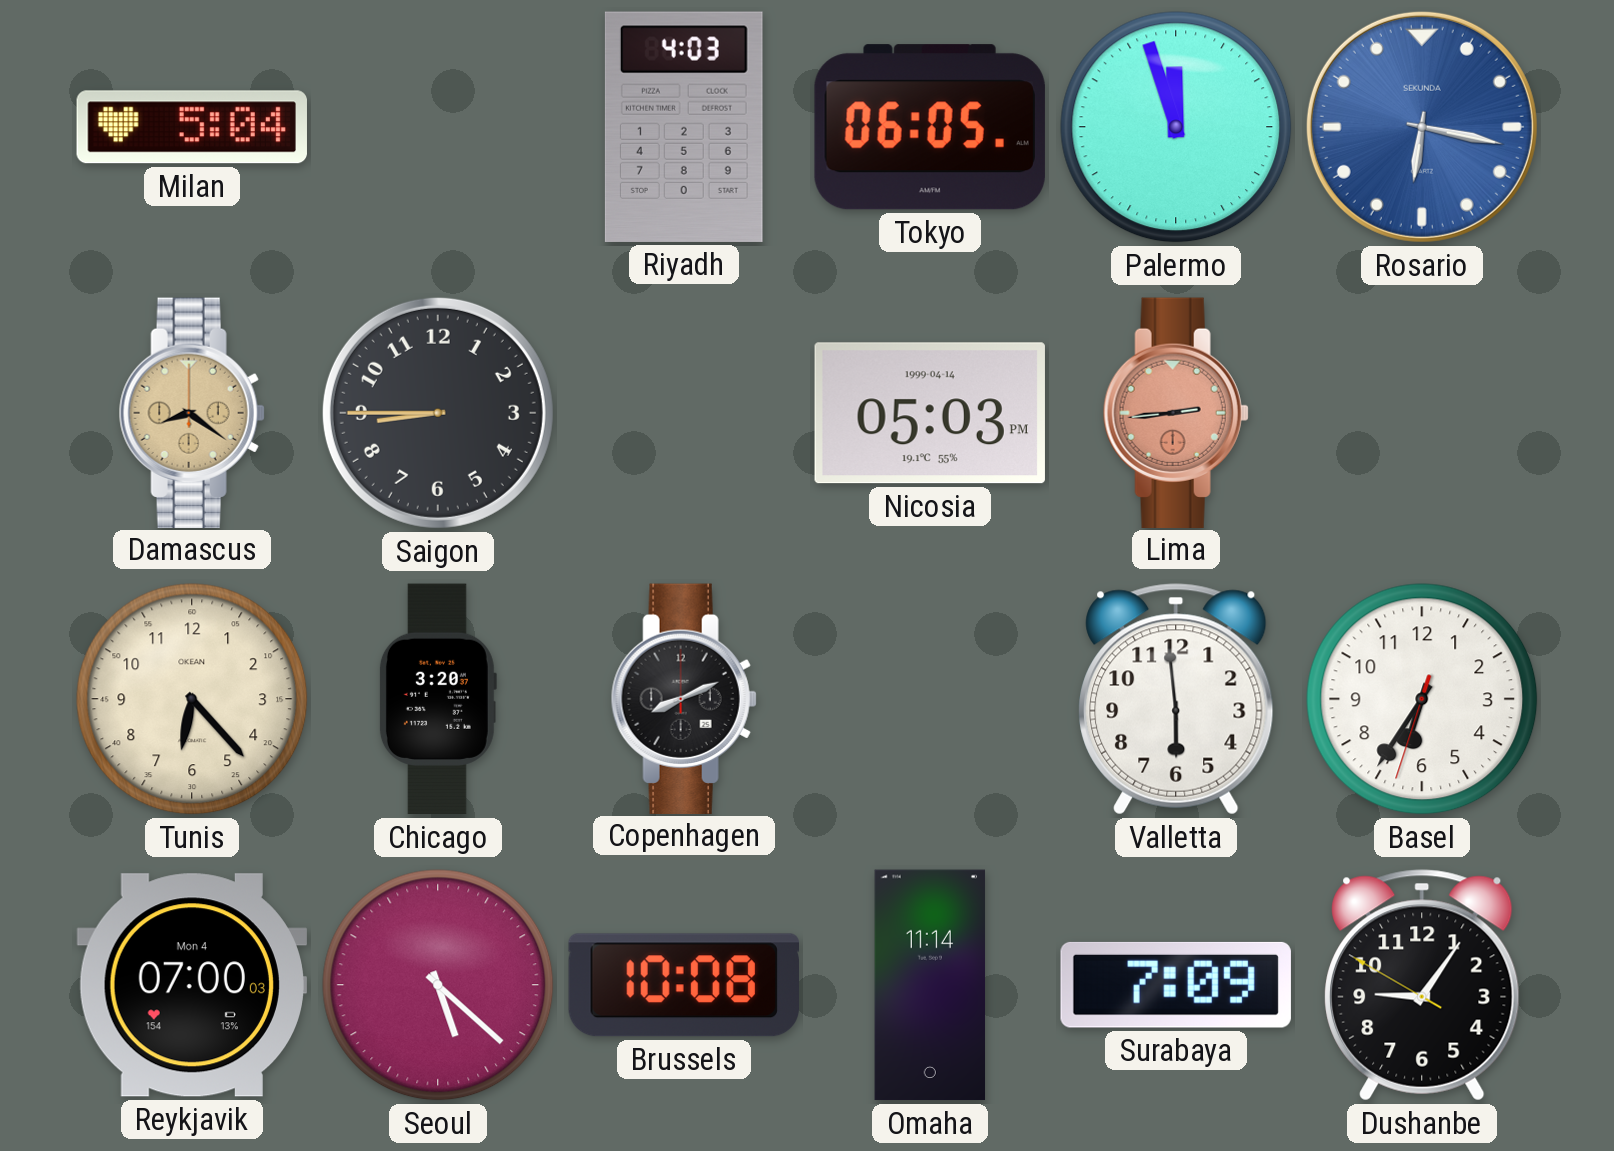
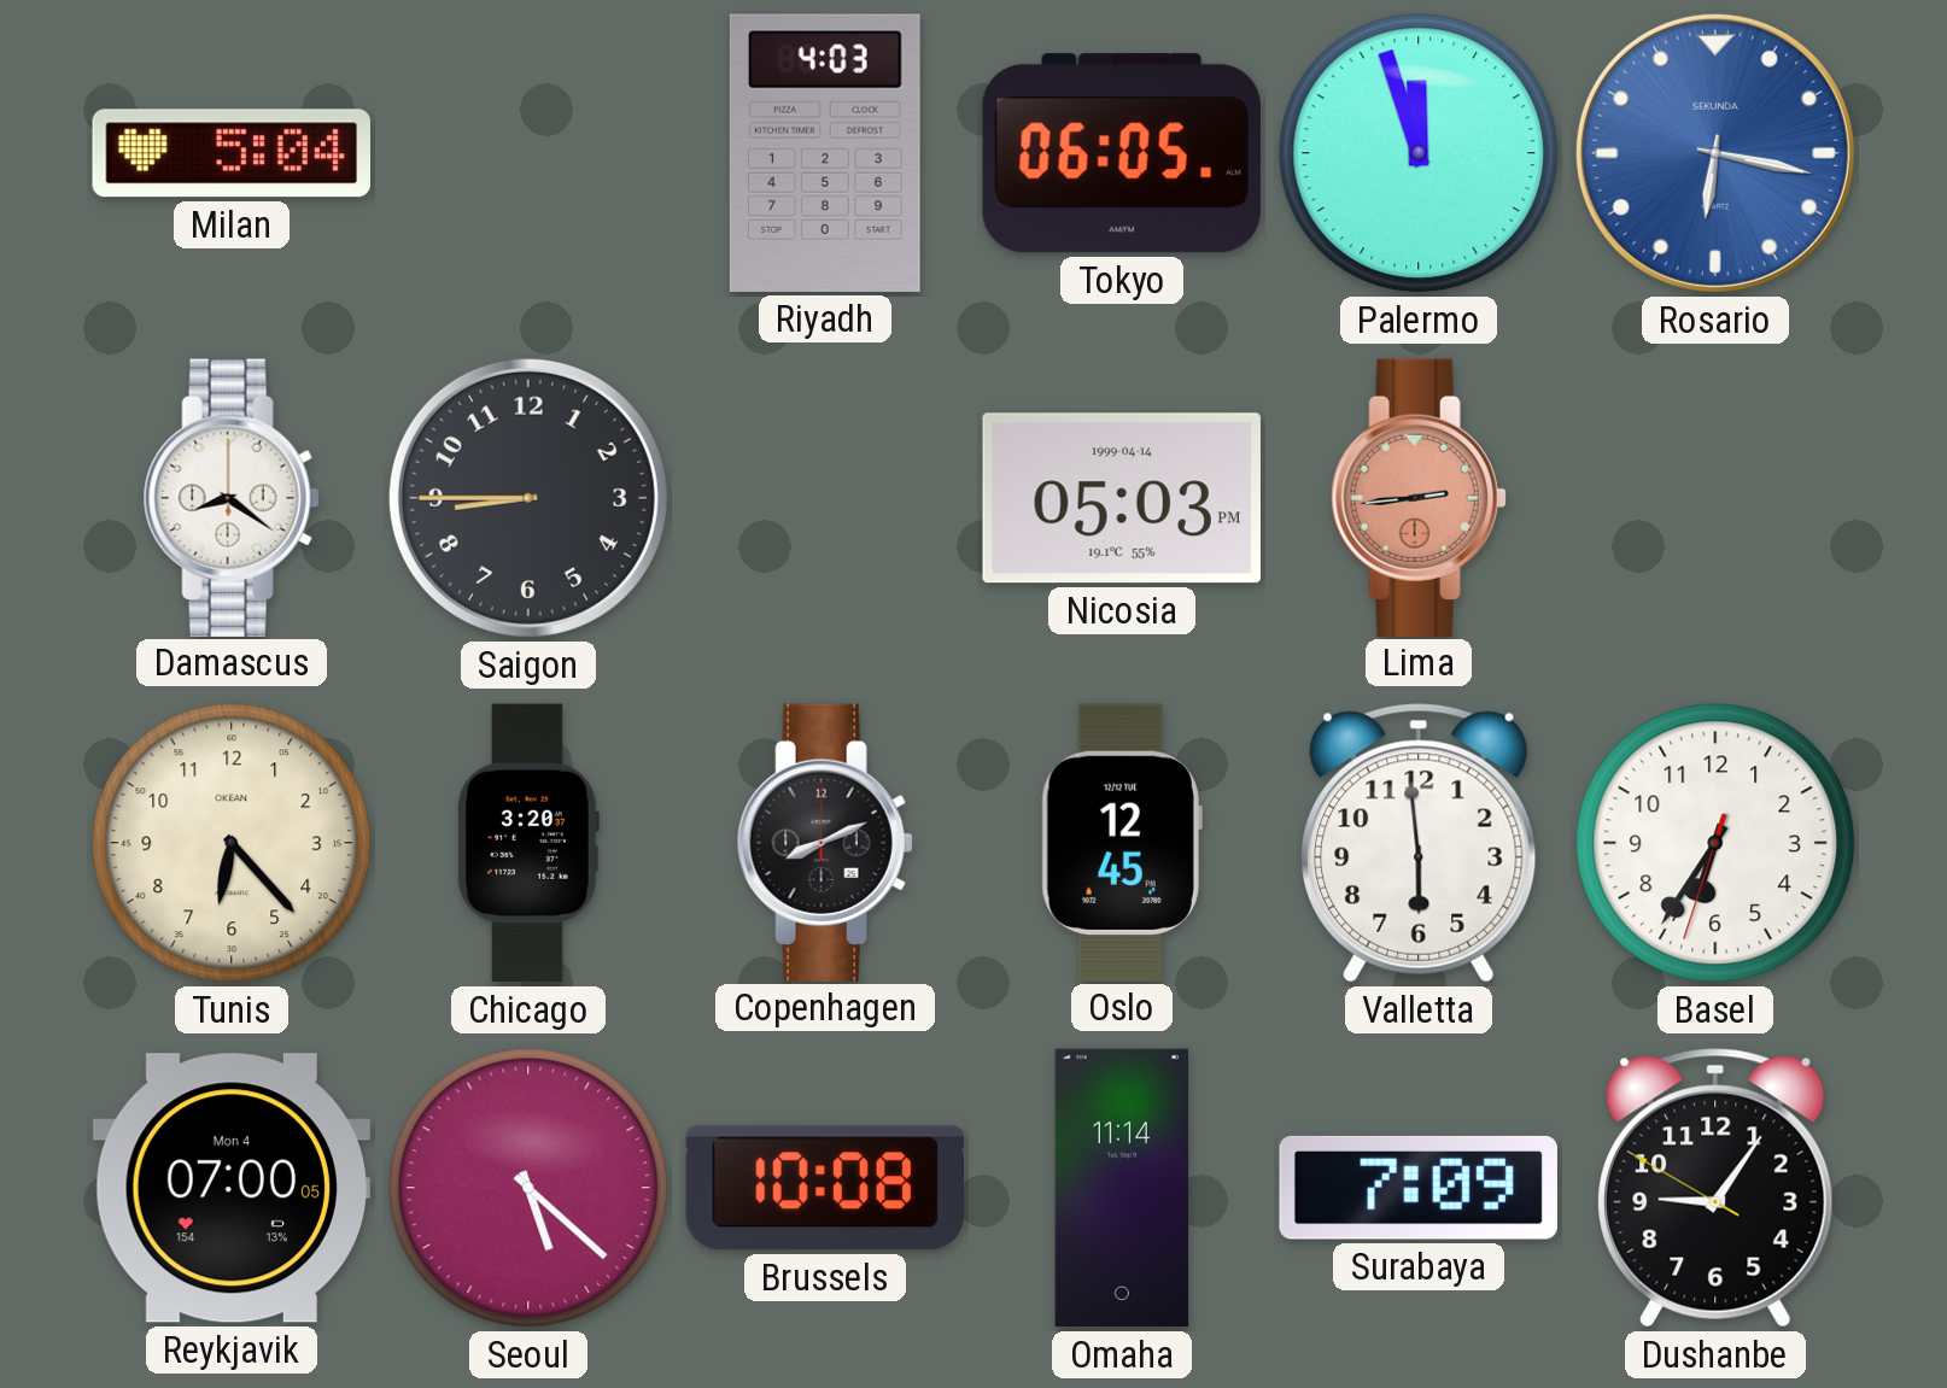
Damascus dial: champagne -> white (232, 497)
Oslo: none -> 12:45 (1122, 842)
Reykjavik: 07:00:03 -> 07:00:05 (230, 1188)
